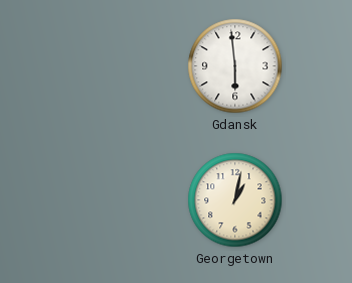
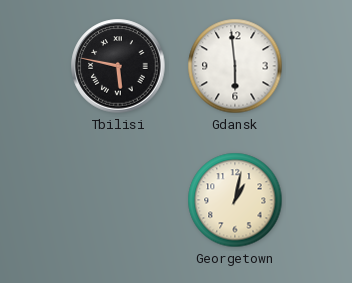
Tbilisi: none -> 5:47 (118, 66)
